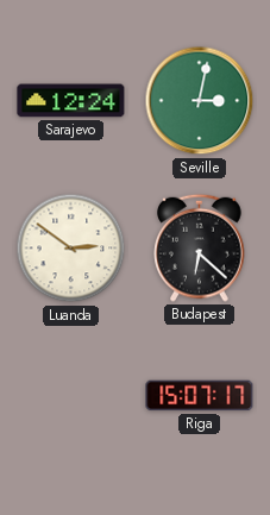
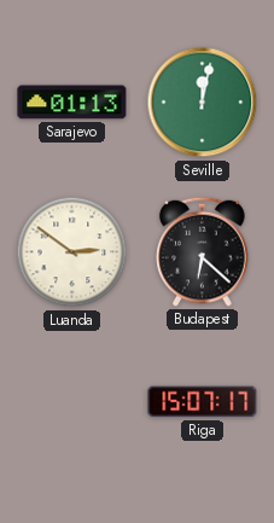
Sarajevo: 12:24 -> 01:13 (72, 103)
Seville: 3:02 -> 12:02 (203, 103)
